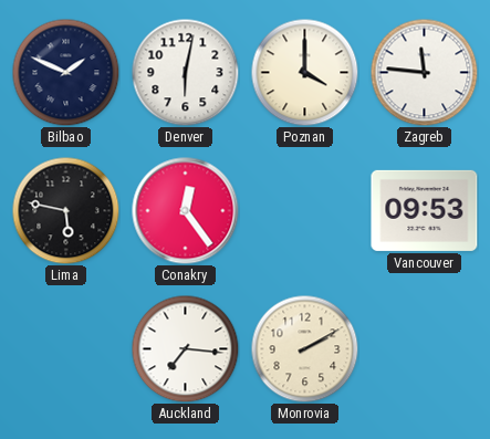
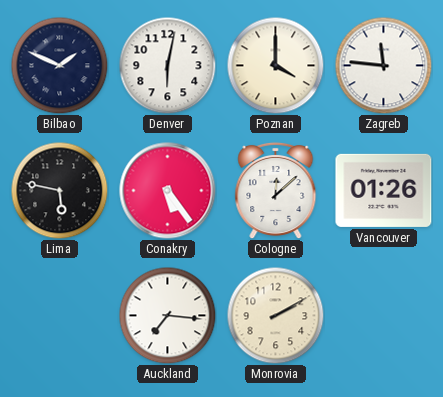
Conakry: 12:24 -> 5:24 (168, 191)
Cologne: none -> 12:08 (276, 190)
Vancouver: 09:53 -> 01:26 (384, 190)
